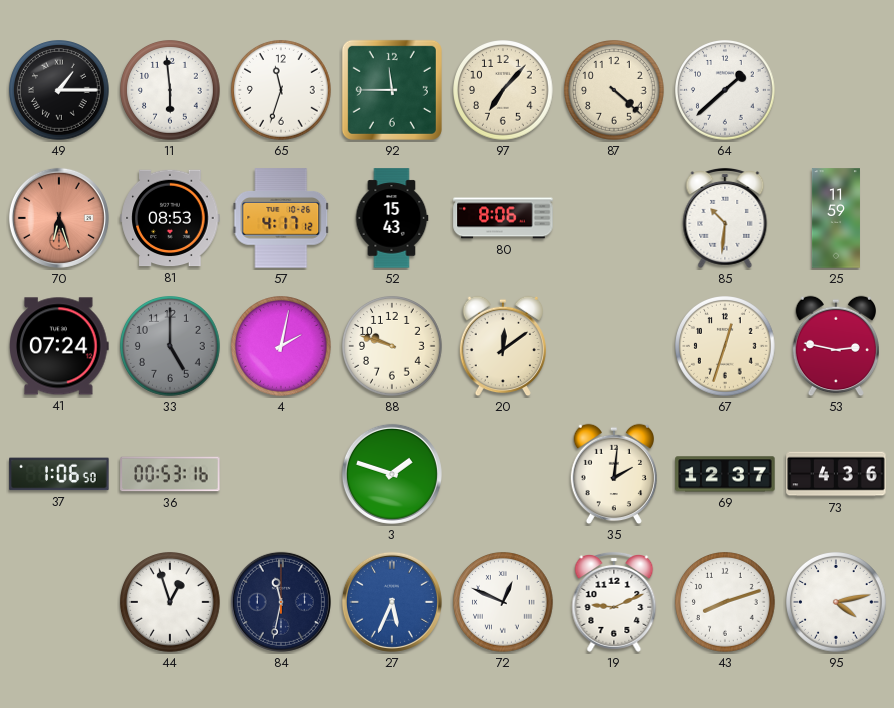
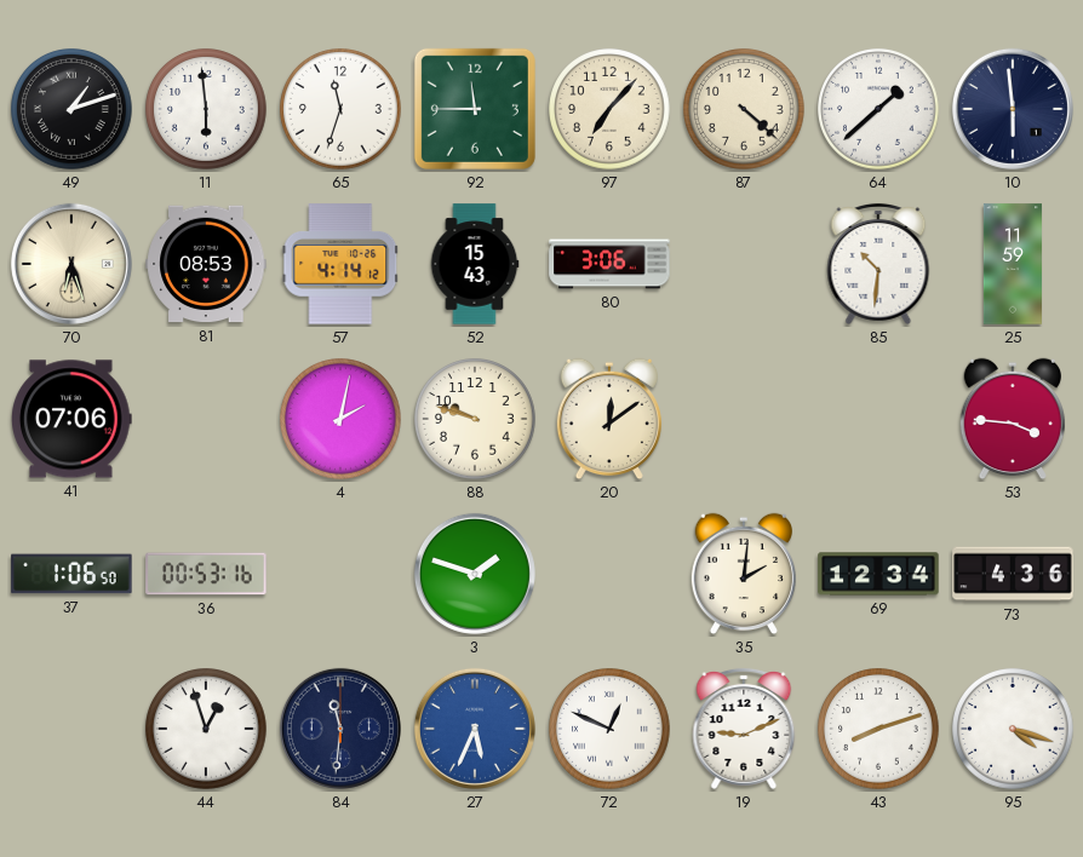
49: 1:15 -> 1:12 (73, 110)
10: none -> 5:59 (1013, 109)
70 dial: salmon -> cream (71, 264)
57: 4:17 -> 4:14 (340, 264)
80: 8:06 -> 3:06 (609, 264)
41: 07:24 -> 07:06 (73, 419)
33: 5:00 -> none (171, 347)
67: 12:33 -> none (726, 347)
53: 2:47 -> 3:46 (1012, 419)
69: 12:37 -> 12:34 (878, 574)
84: 11:32 -> 11:31 (340, 729)
95: 4:13 -> 4:18 (1014, 730)
